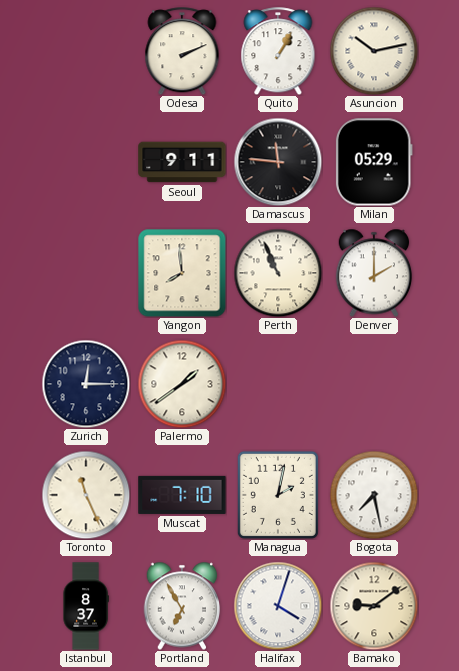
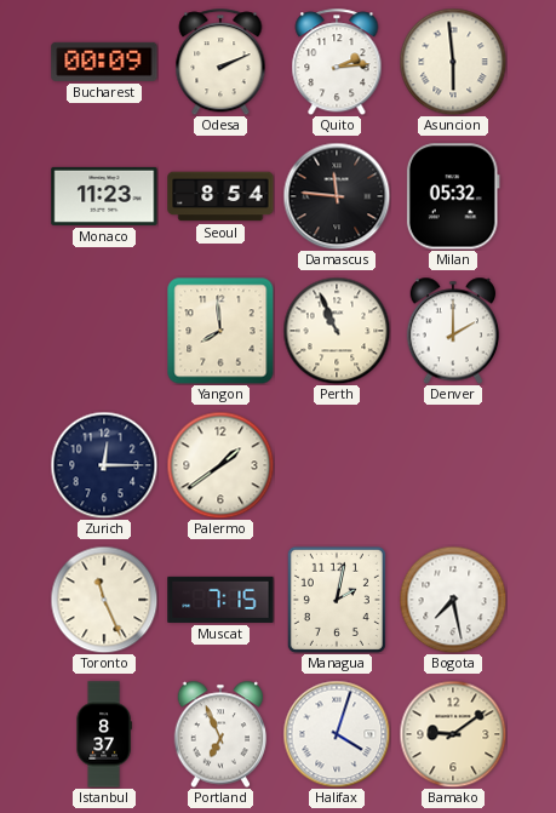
Bucharest: none -> 00:09 (104, 62)
Quito: 1:05 -> 2:14 (337, 62)
Asuncion: 10:13 -> 5:59 (453, 62)
Monaco: none -> 11:23 (104, 196)
Seoul: 9:11 -> 8:54 (220, 196)
Milan: 05:29 -> 05:32 (453, 196)
Muscat: 7:10 -> 7:15 (220, 600)
Portland: 6:55 -> 6:56 (220, 734)
